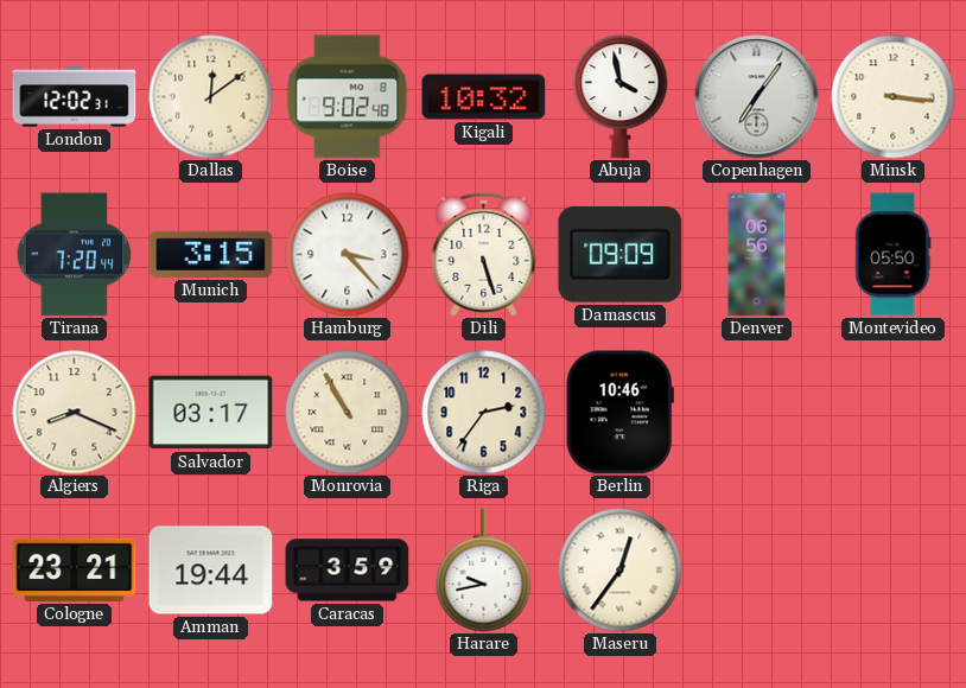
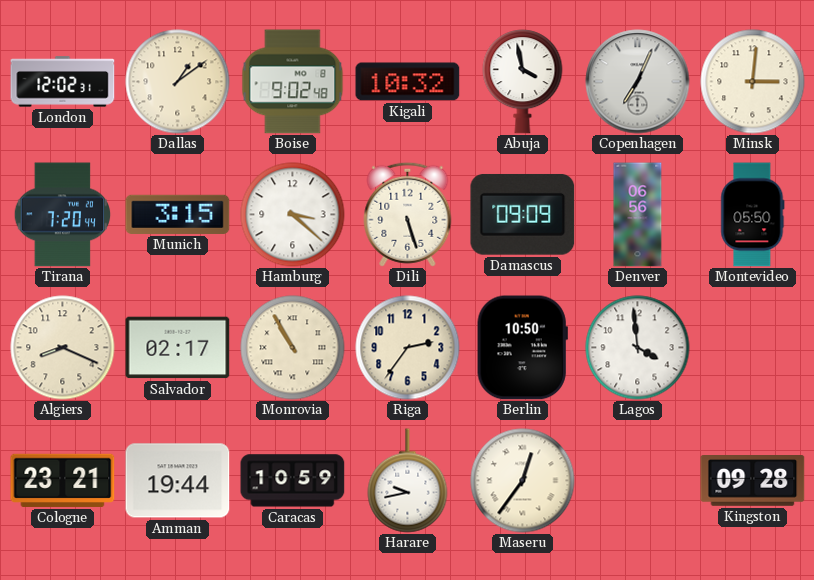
Dallas: 12:09 -> 1:09 (178, 82)
Copenhagen: 7:06 -> 7:04 (638, 82)
Minsk: 3:16 -> 3:01 (753, 82)
Hamburg: 3:23 -> 3:22 (293, 215)
Salvador: 03:17 -> 02:17 (178, 348)
Berlin: 10:46 -> 10:50 (522, 348)
Lagos: none -> 3:59 (638, 348)
Caracas: 3:59 -> 10:59 (293, 481)
Kingston: none -> 09:28 (753, 481)
